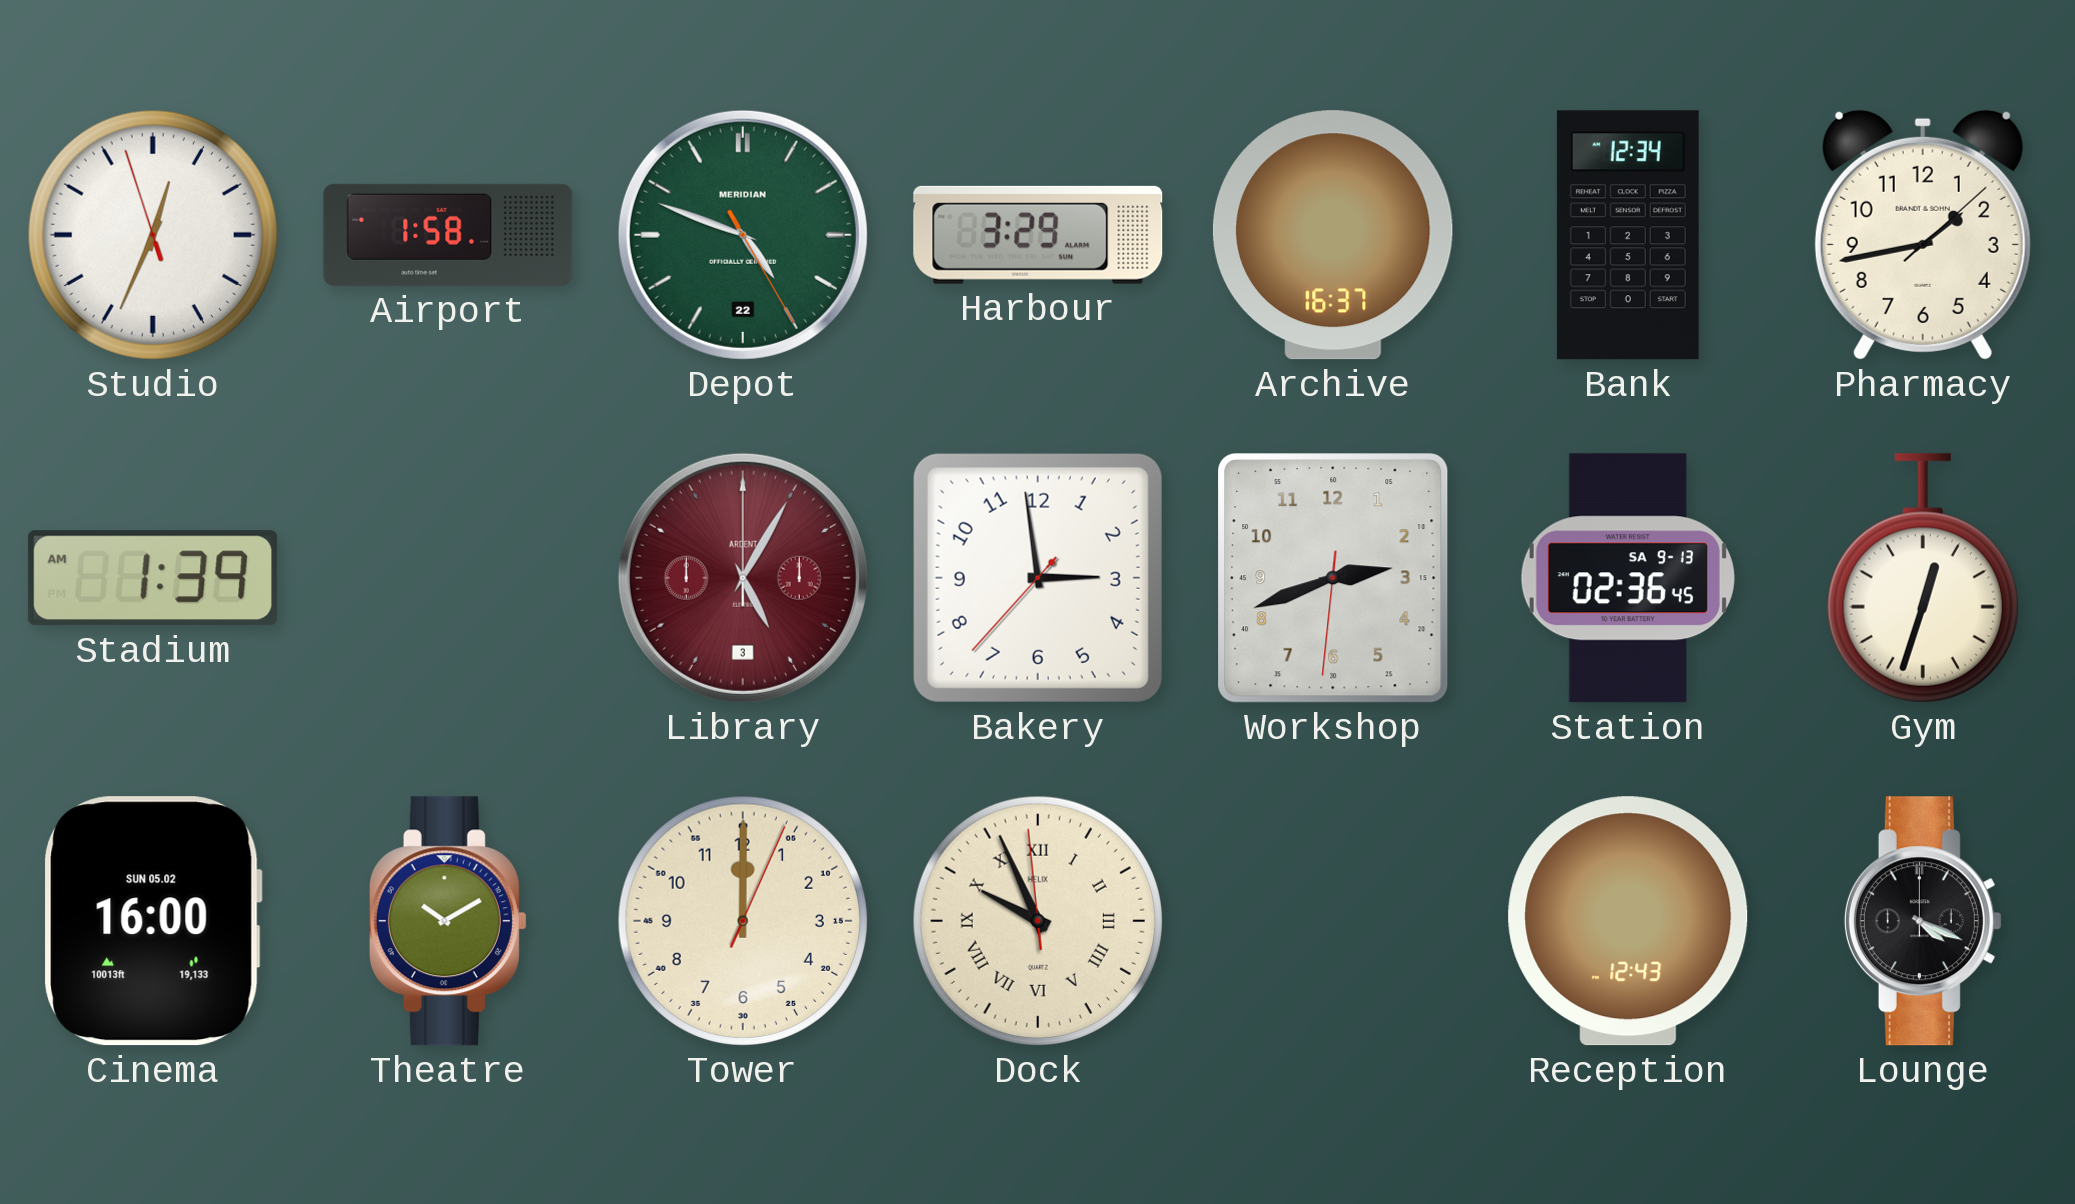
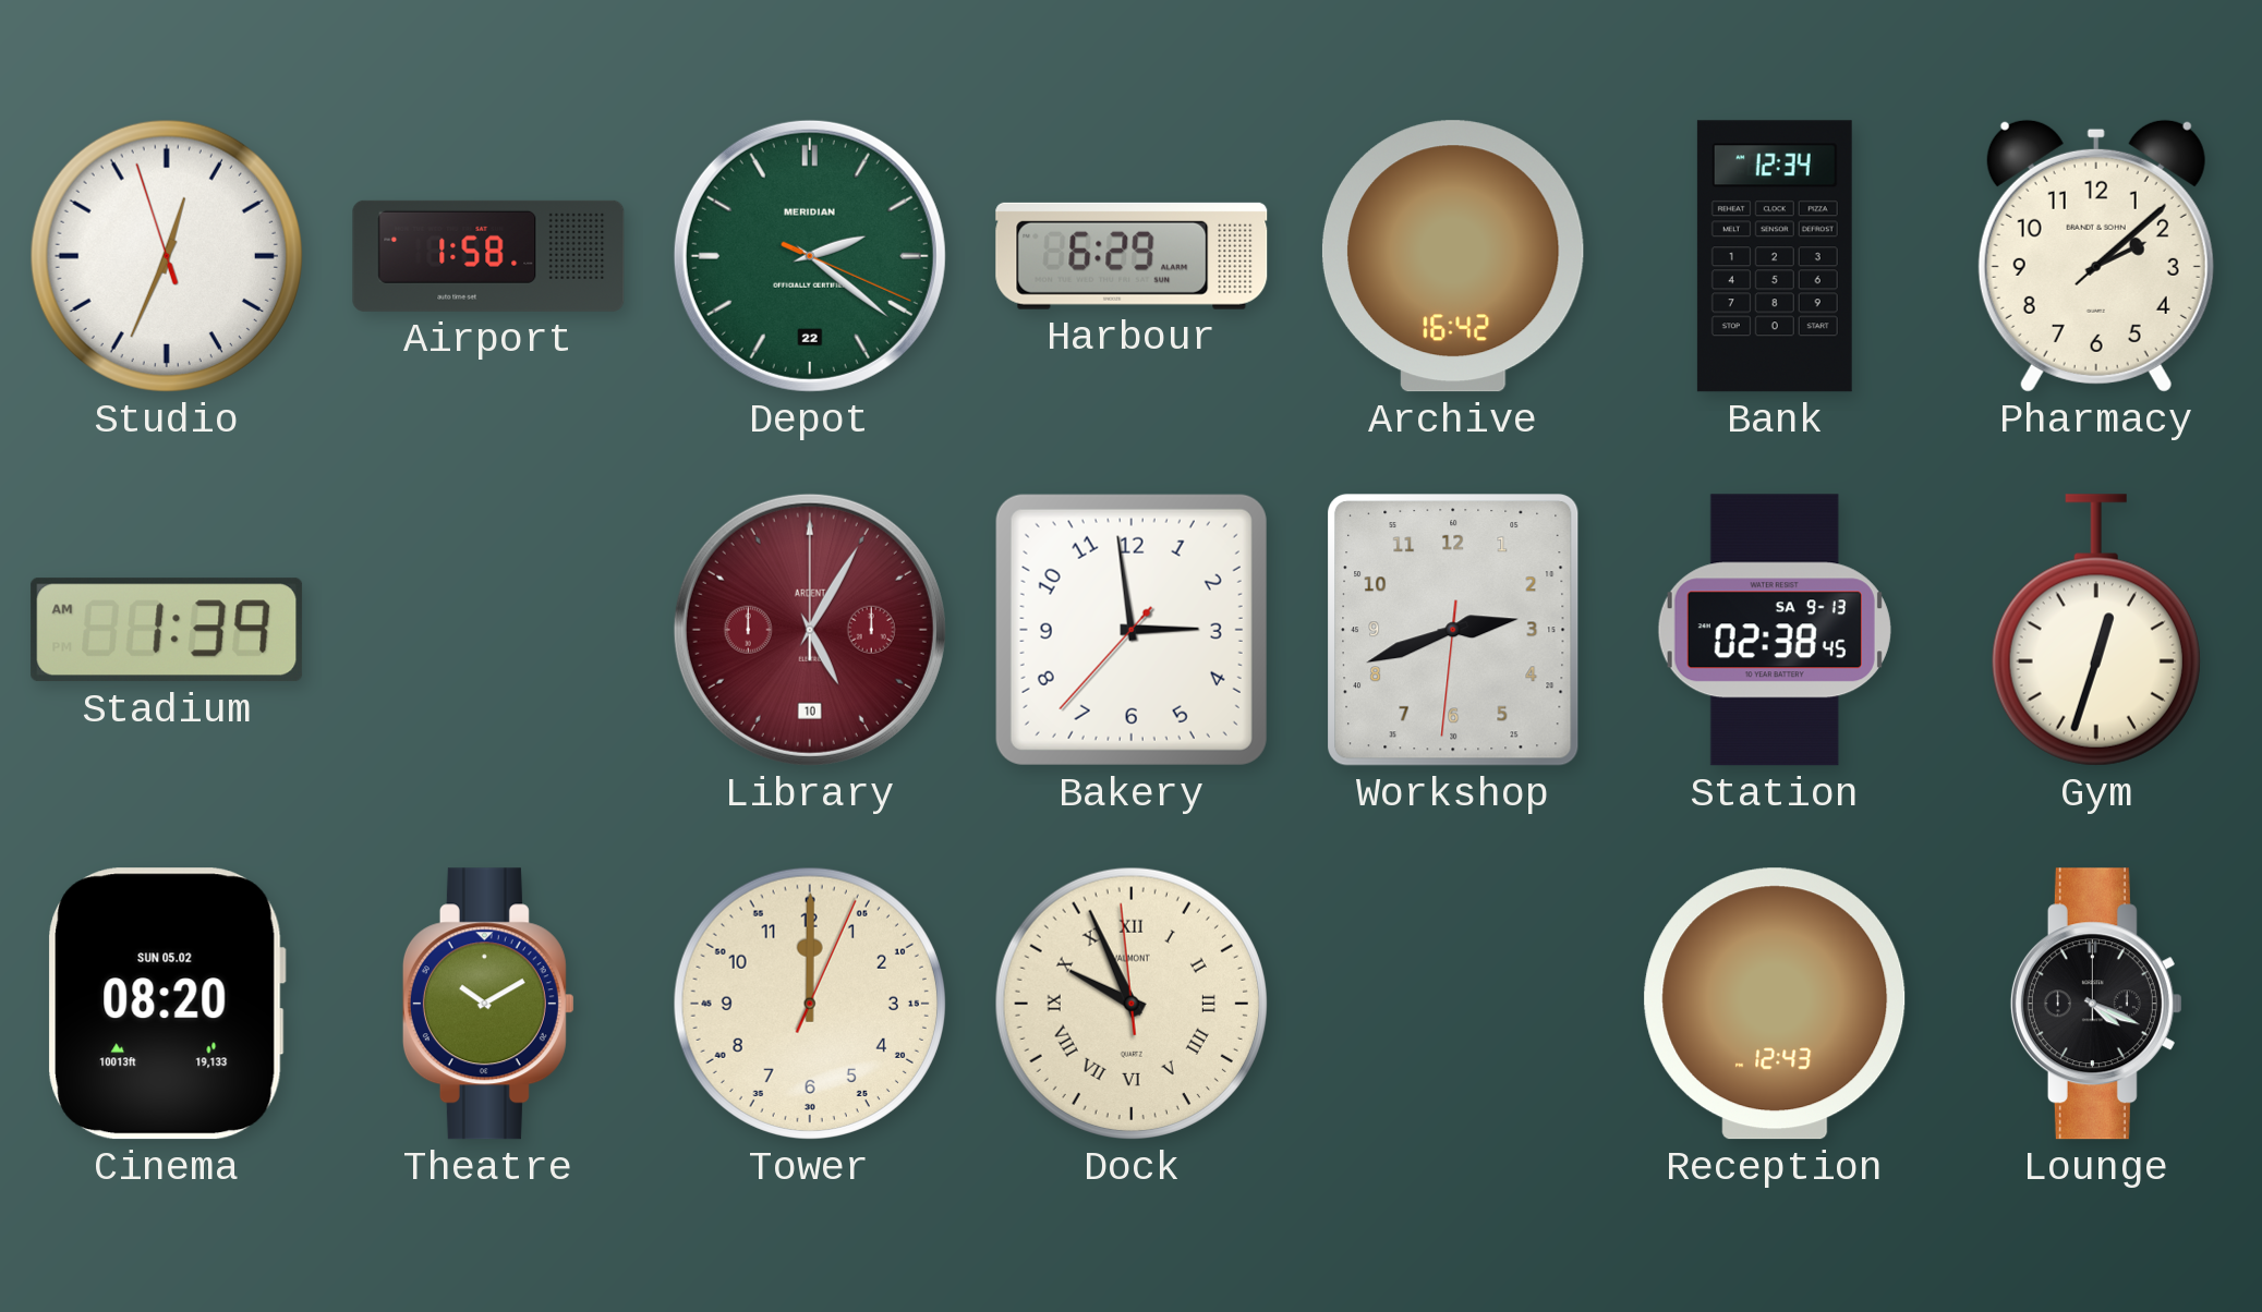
Depot: 4:48 -> 2:21 (810, 256)
Harbour: 3:29 -> 6:29 (1132, 256)
Archive: 16:37 -> 16:42 (1453, 256)
Pharmacy: 1:43 -> 2:08 (2096, 256)
Library date: 3 -> 10 (810, 630)
Station: 02:36 -> 02:38 (1775, 630)
Cinema: 16:00 -> 08:20 (167, 1004)
Dock brand: HELIX -> VALMONT (1132, 1004)
